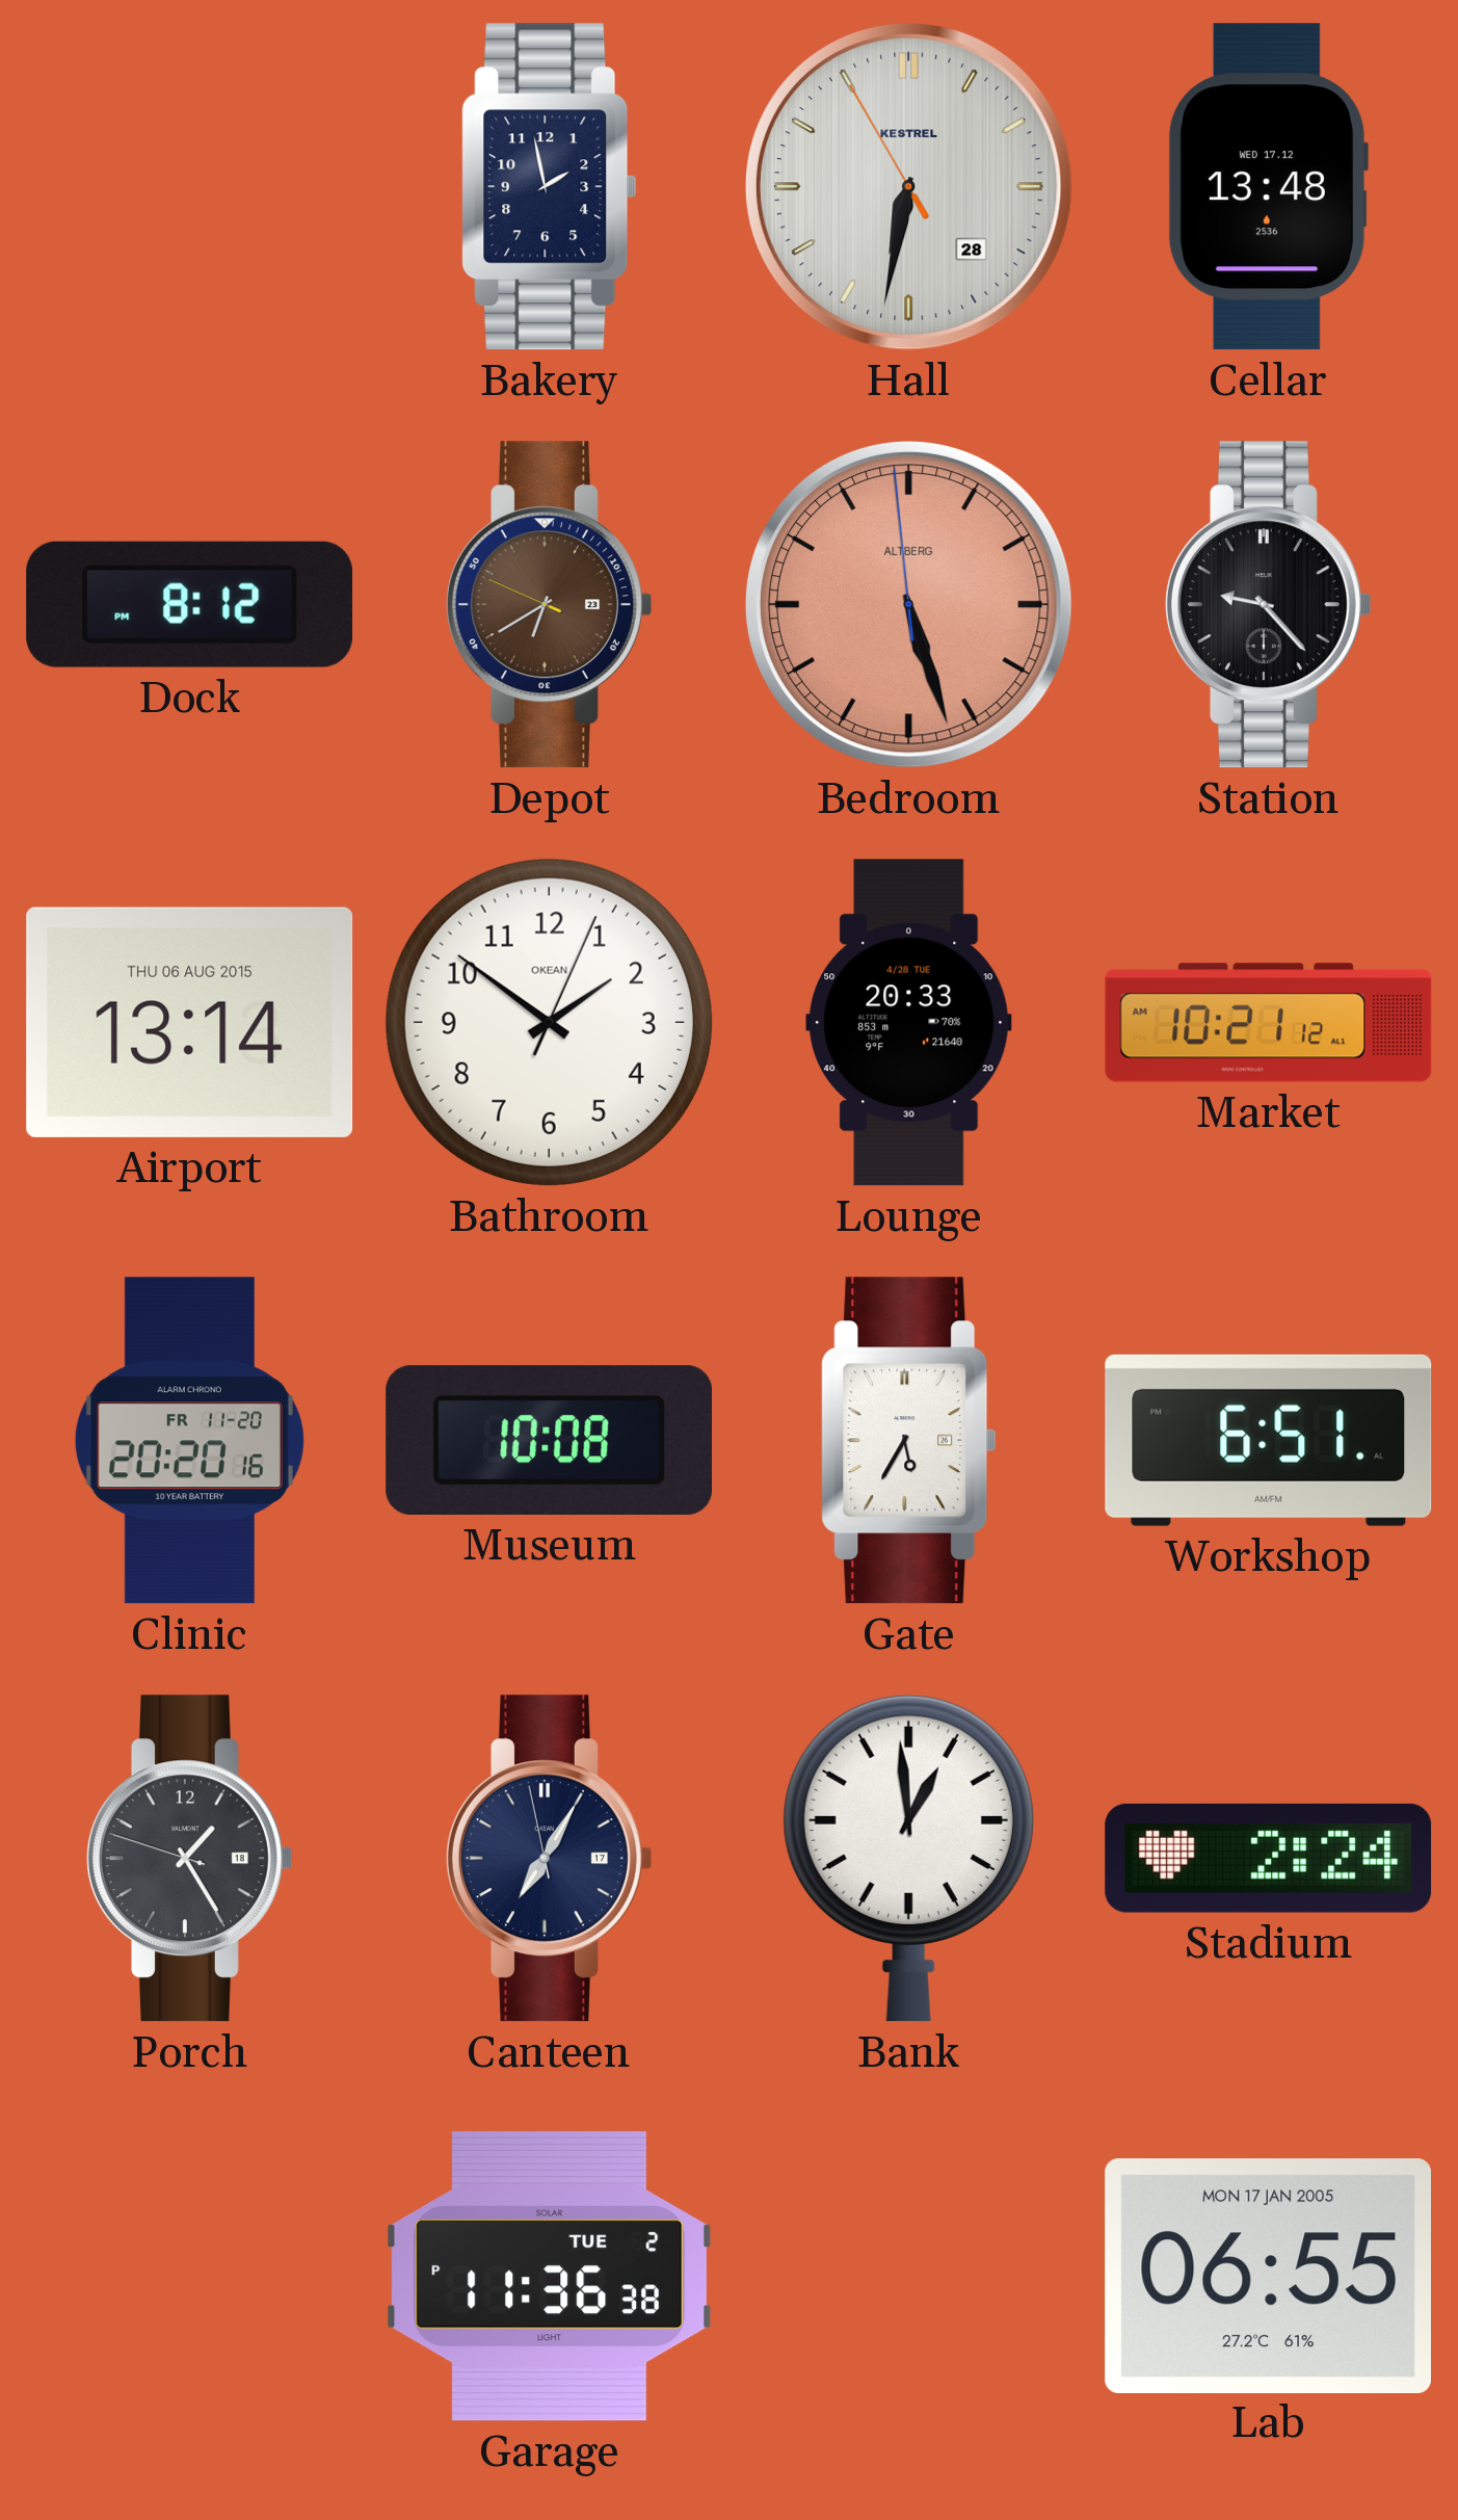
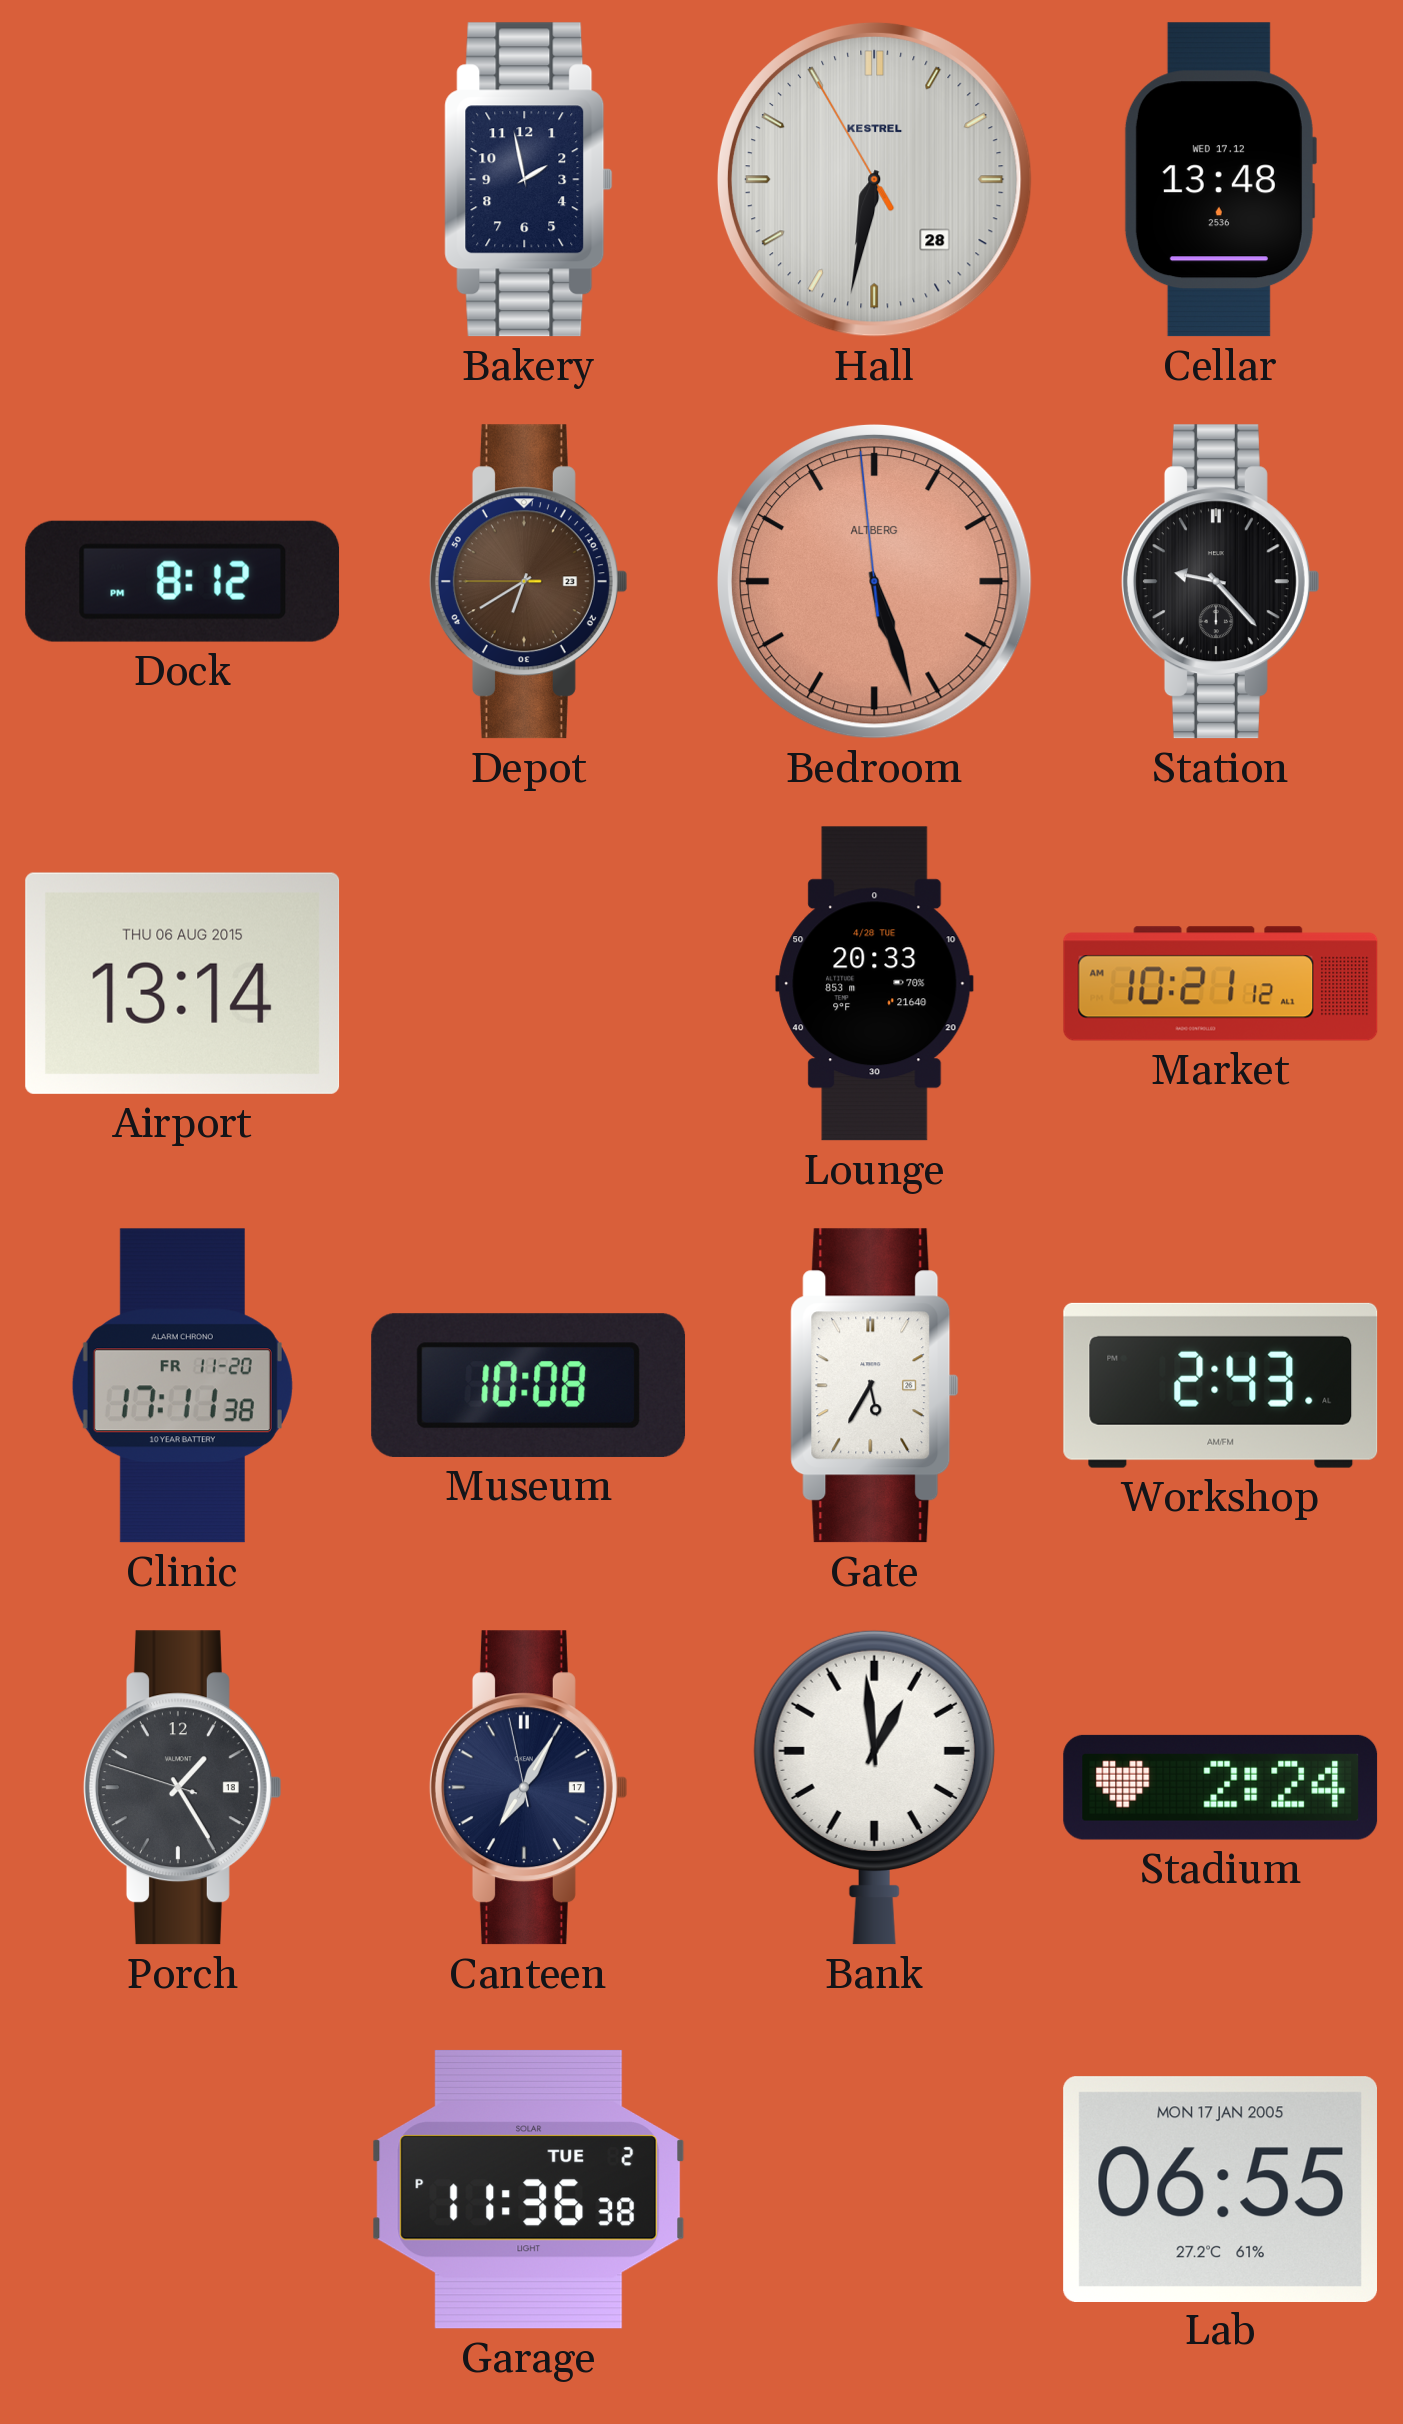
Depot: 6:39:49 -> 6:39:45 (528, 582)
Bathroom: 1:51 -> none (549, 1022)
Clinic: 20:20 -> 17:11 (182, 1386)
Workshop: 6:51 -> 2:43 (1221, 1385)
